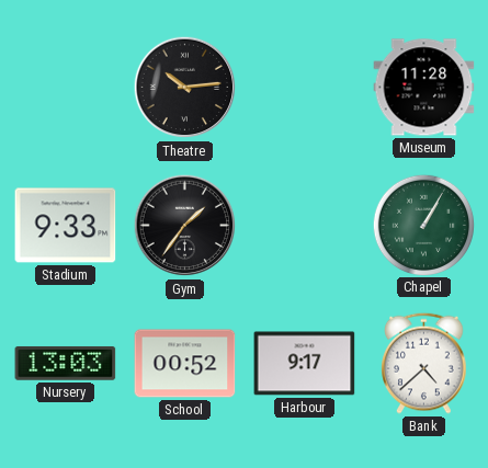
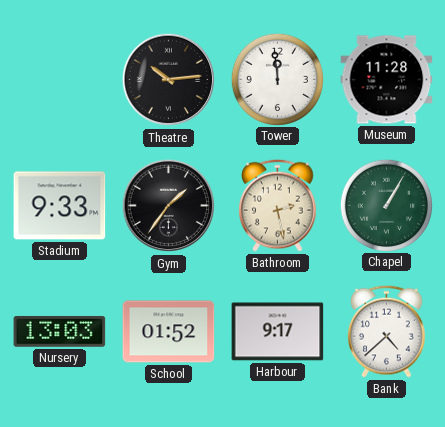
Tower: none -> 11:59 (277, 79)
Bathroom: none -> 2:28 (278, 205)
School: 00:52 -> 01:52 (169, 332)
